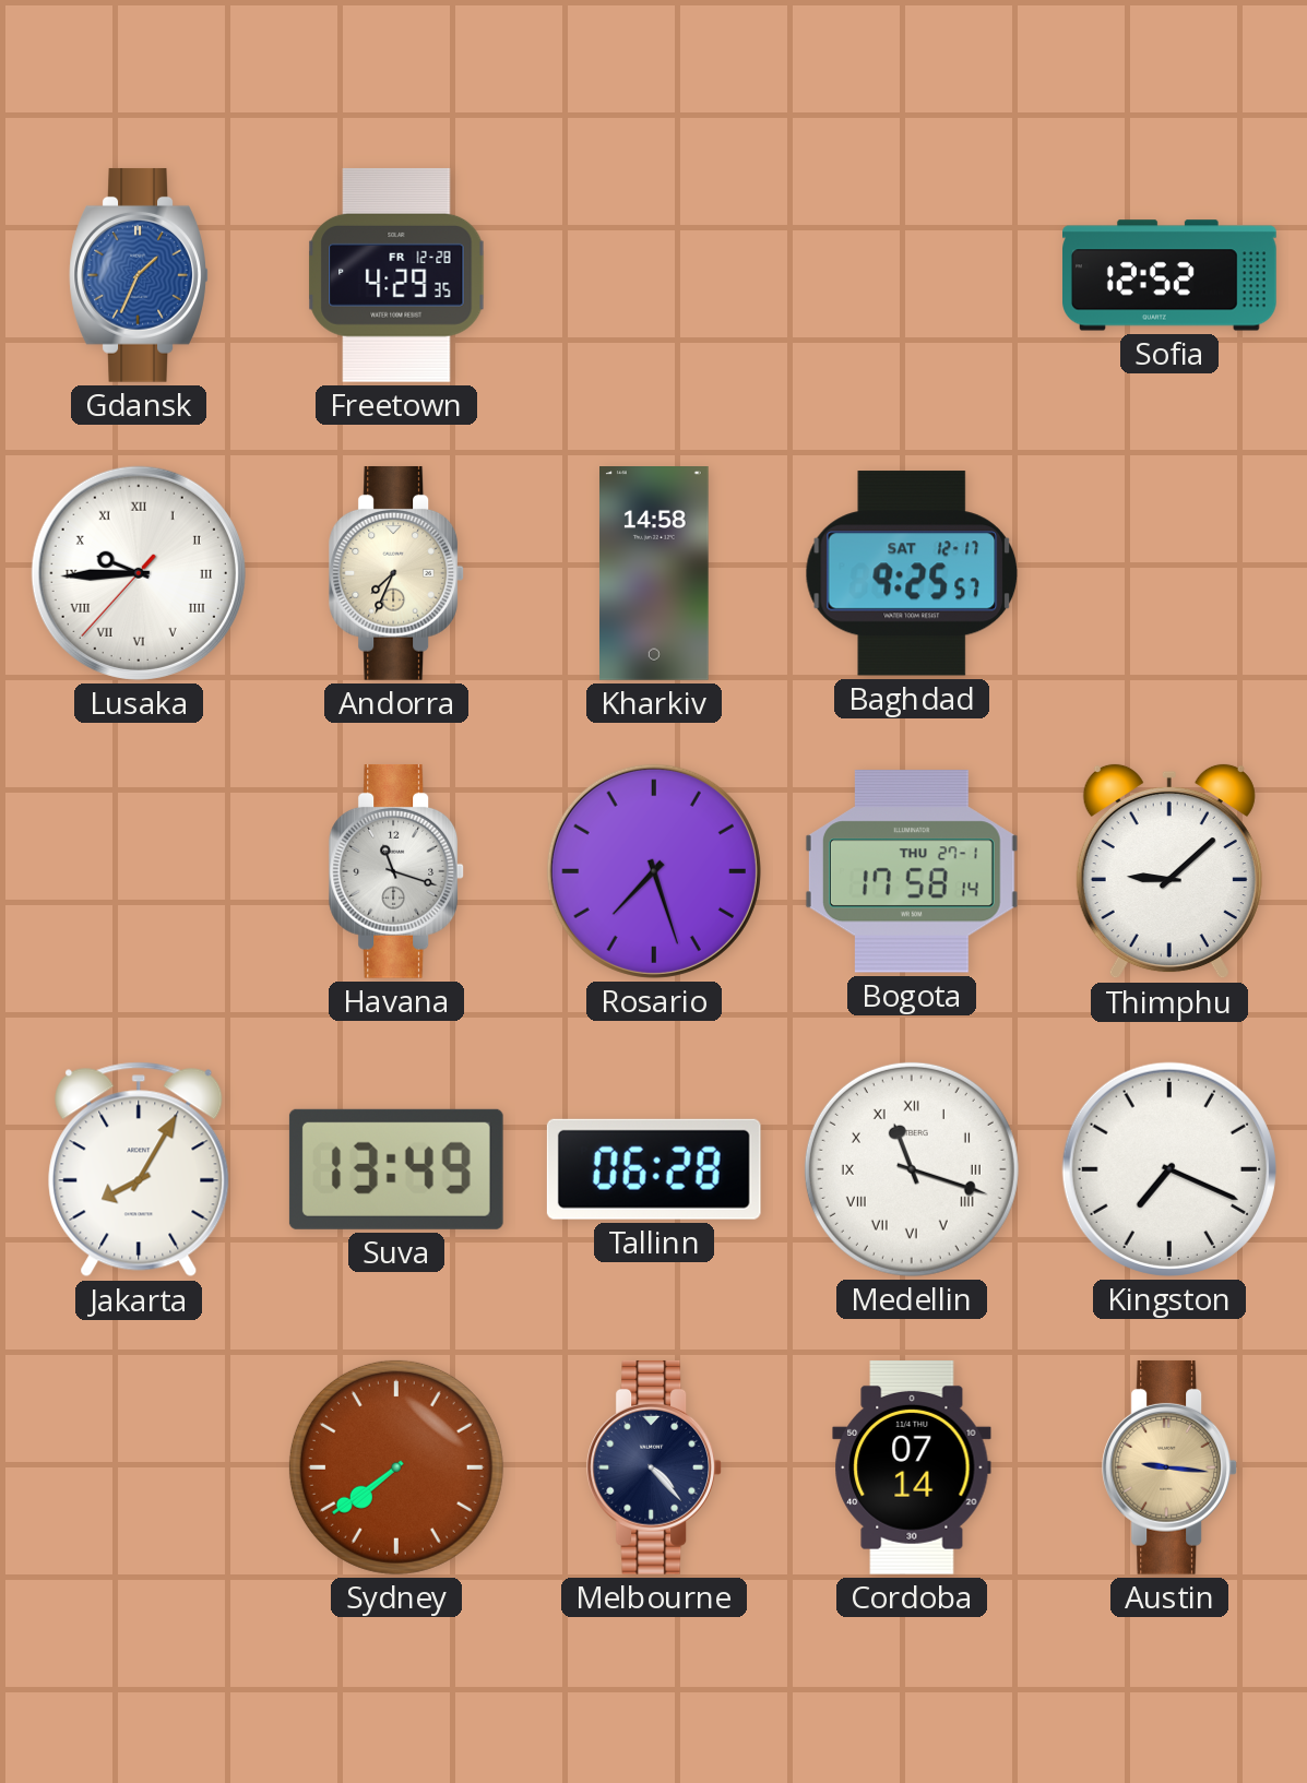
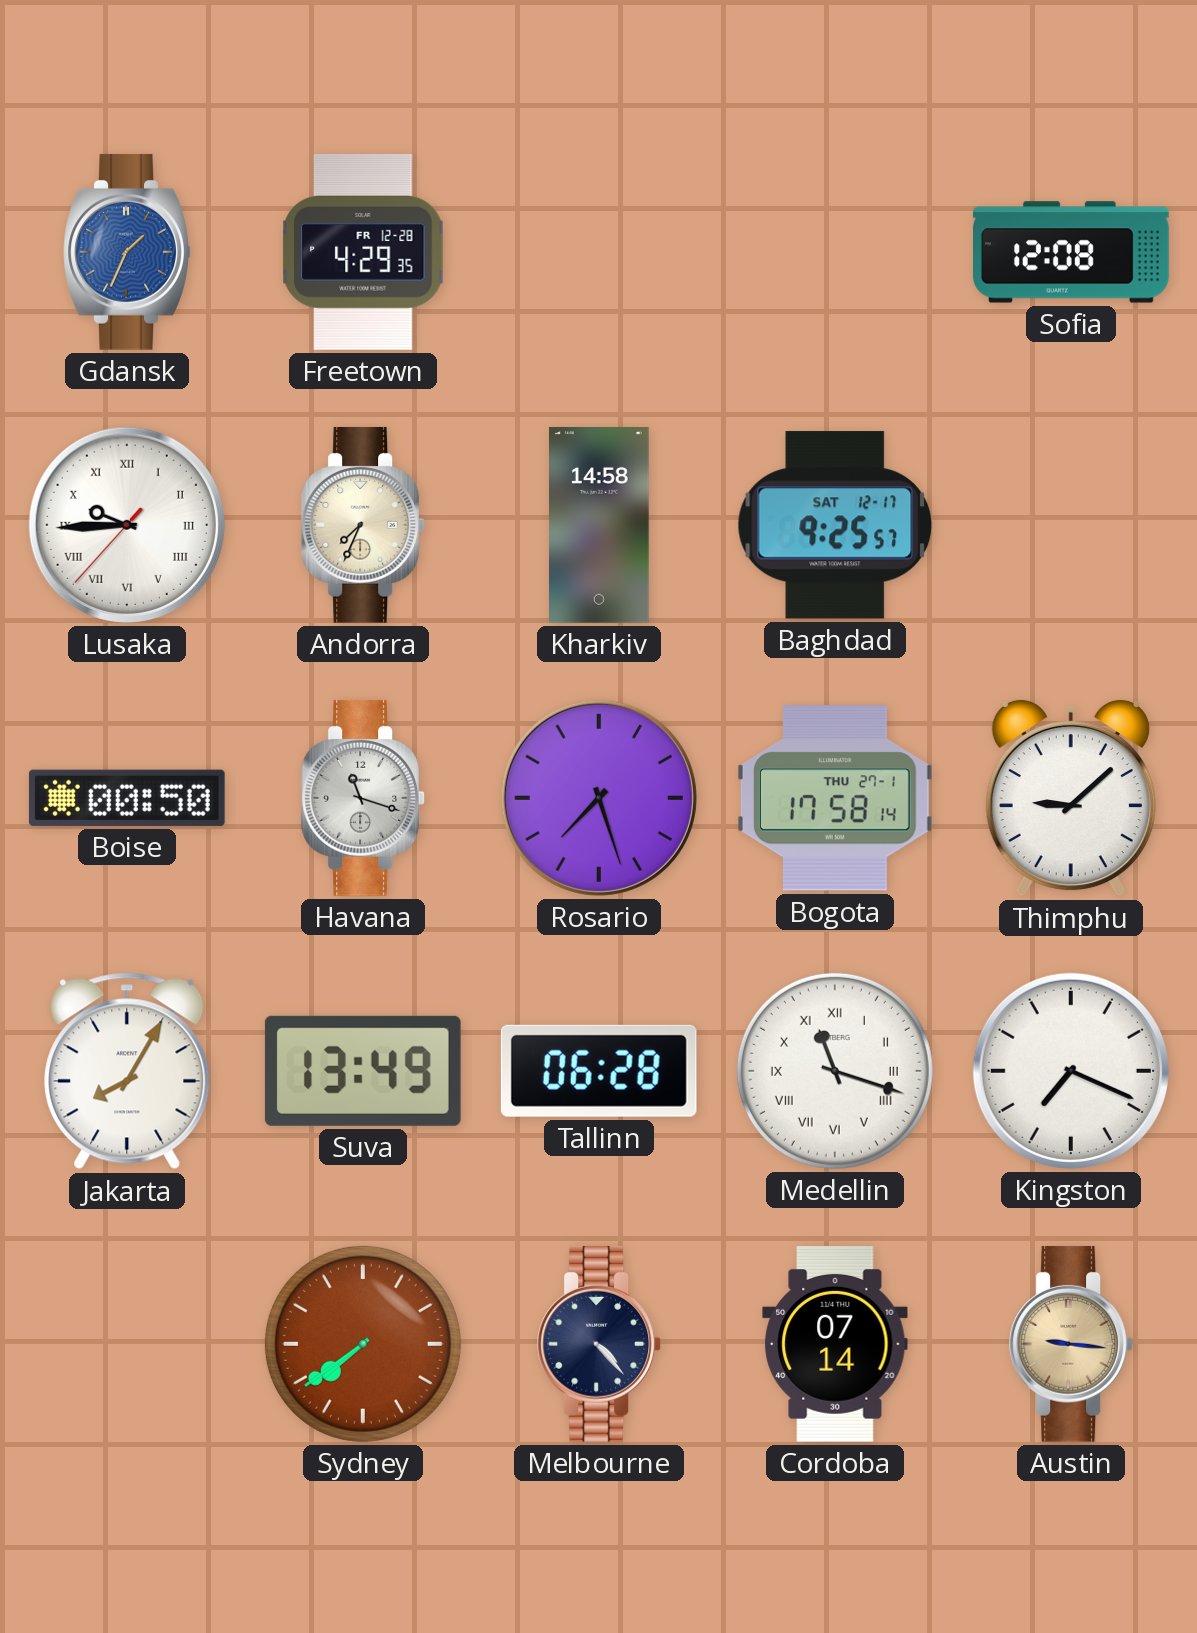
Sofia: 12:52 -> 12:08 (1072, 252)
Boise: none -> 00:50 (127, 798)
